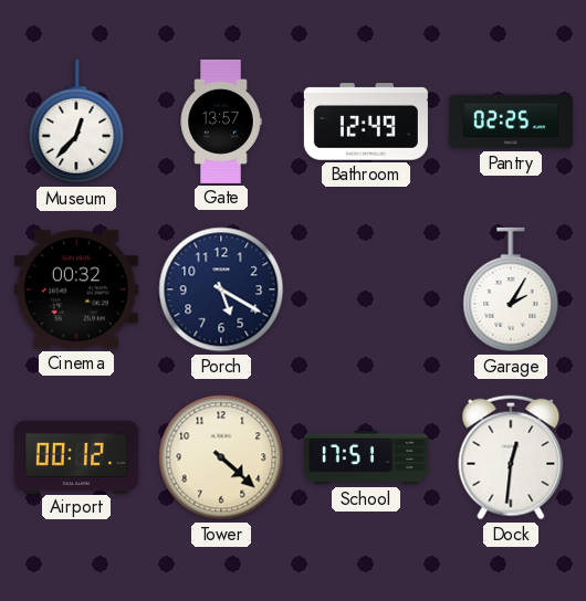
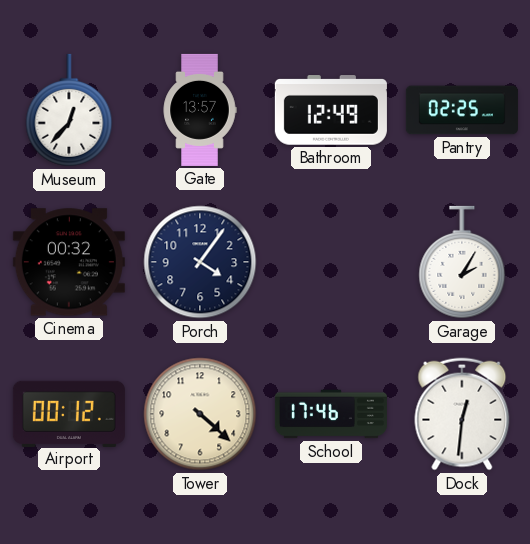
Porch: 5:20 -> 4:06 (200, 262)
School: 17:51 -> 17:46 (331, 414)
